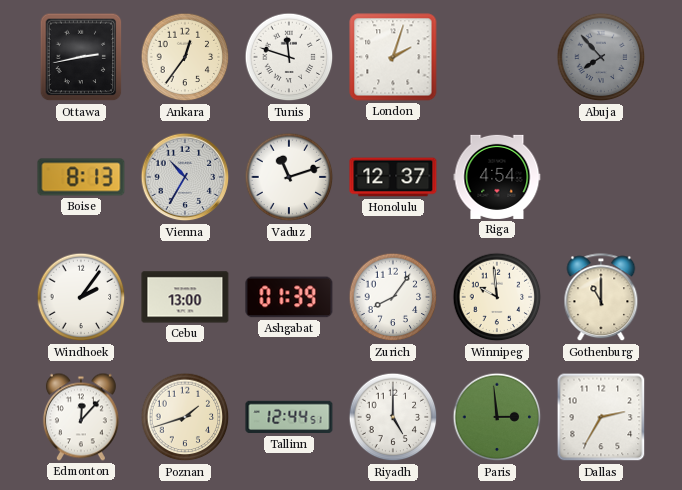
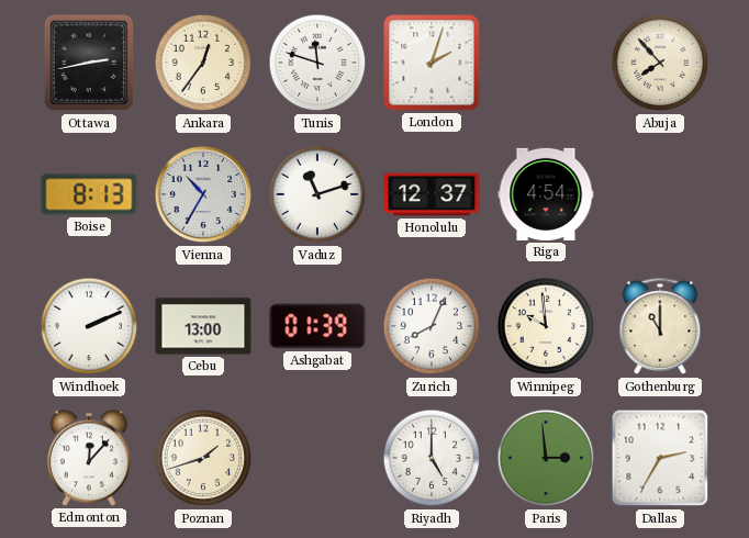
Abuja dial: grey -> cream (660, 63)
Windhoek: 2:06 -> 2:11 (89, 326)
Zurich: 8:06 -> 8:04 (432, 326)
Tallinn: 12:44 -> none (289, 417)
